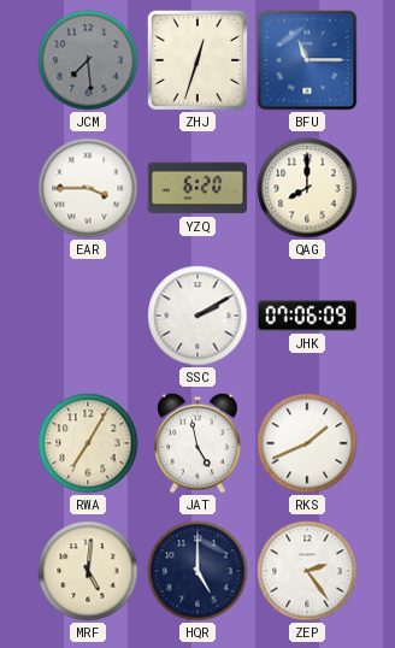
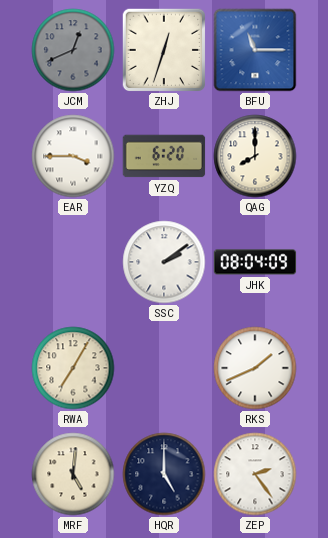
JCM: 7:29 -> 12:41 (73, 50)
SSC: 2:10 -> 2:09 (164, 262)
JHK: 07:06 -> 08:04 (255, 262)
JAT: 4:58 -> none (197, 443)
